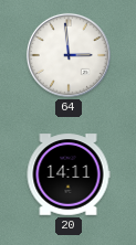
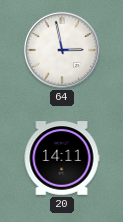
64: 2:59 -> 2:58 (62, 50)
